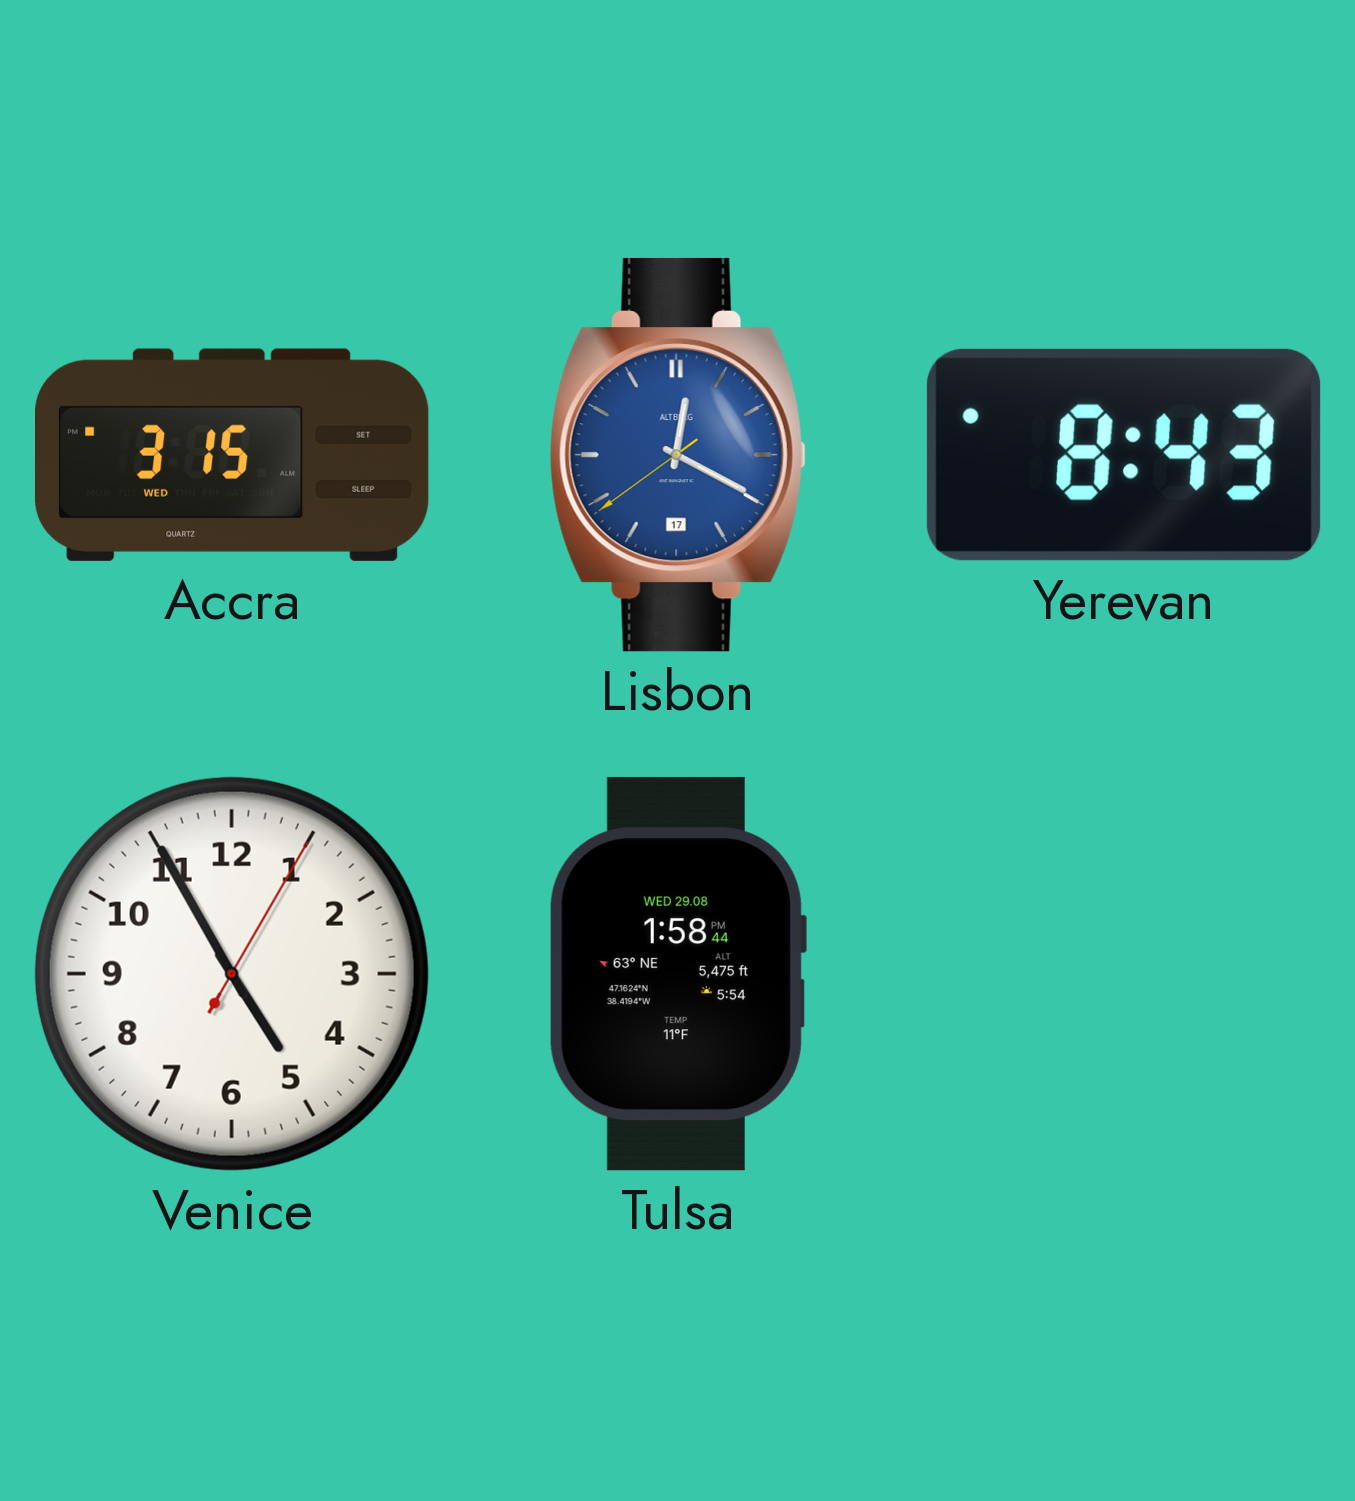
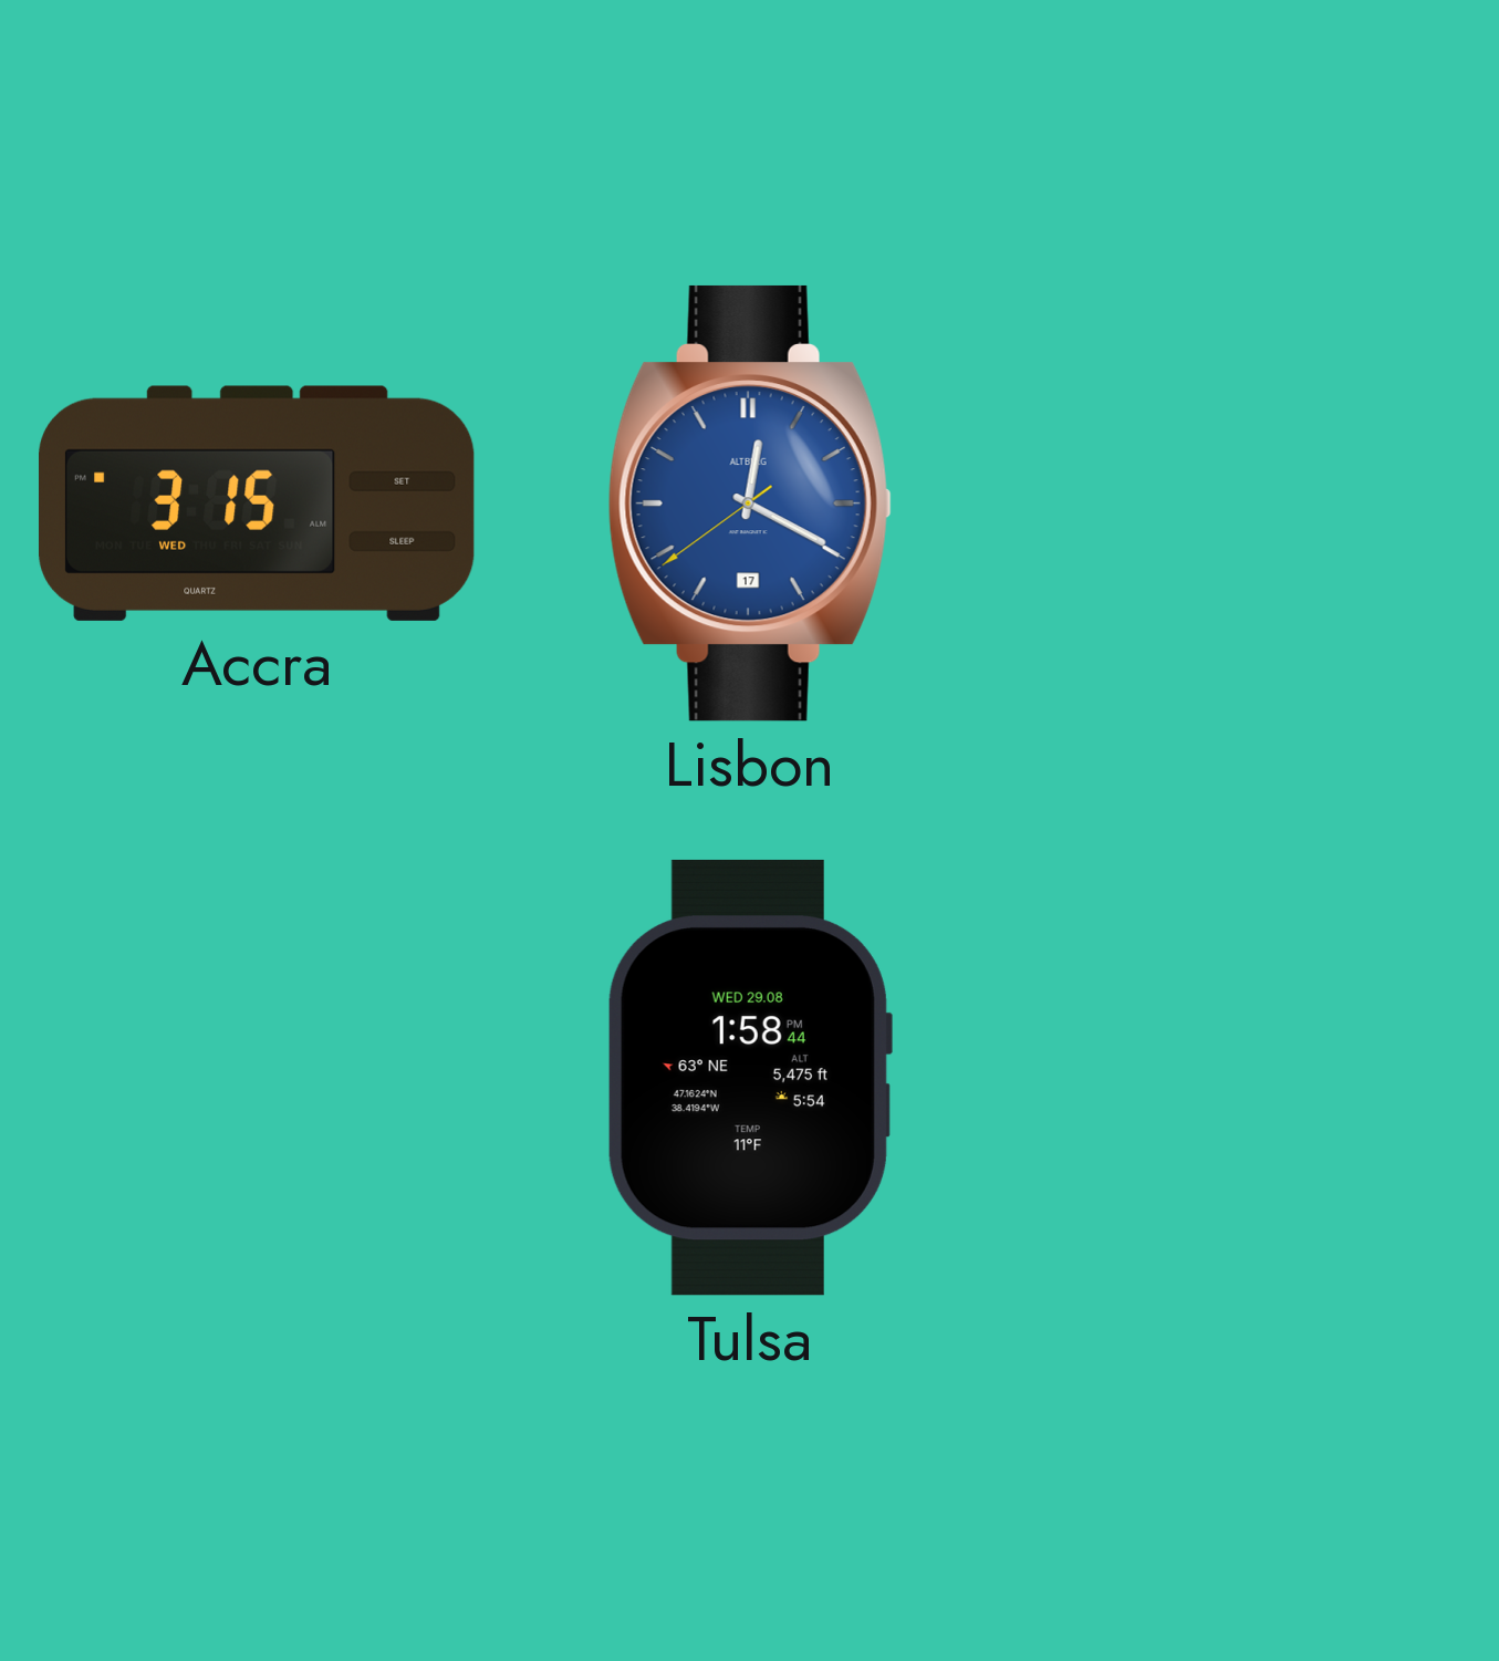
Yerevan: 8:43 -> none (1124, 455)
Venice: 4:55 -> none (232, 974)
